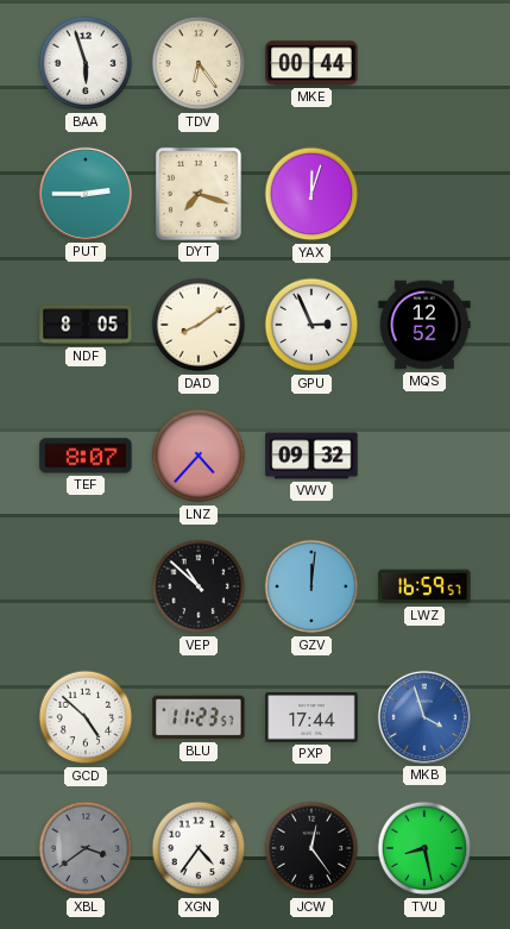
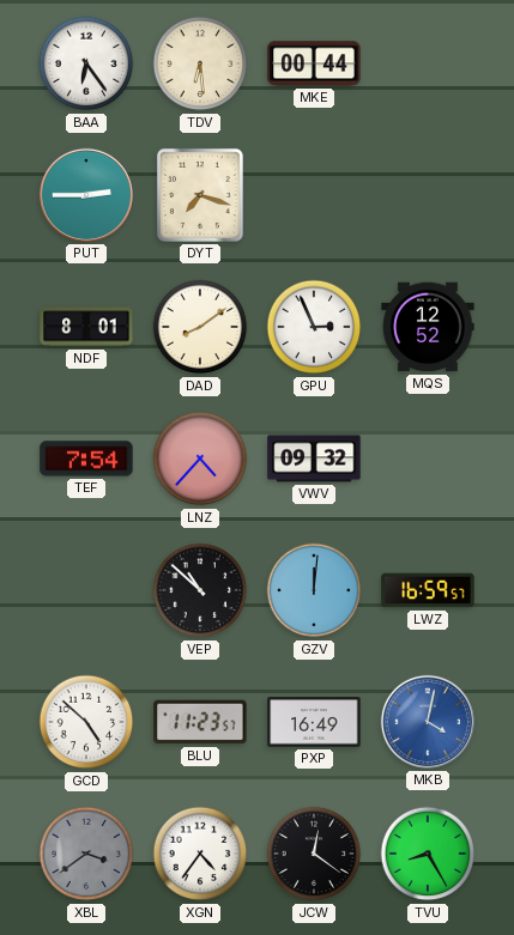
BAA: 5:57 -> 6:24 (86, 63)
TDV: 6:24 -> 6:29 (200, 63)
YAX: 12:03 -> none (311, 194)
NDF: 8:05 -> 8:01 (86, 327)
TEF: 8:07 -> 7:54 (86, 459)
PXP: 17:44 -> 16:49 (314, 722)
MKB: 3:57 -> 4:02 (428, 722)
JCW: 12:24 -> 12:21 (314, 854)
TVU: 8:28 -> 8:25 (428, 854)
